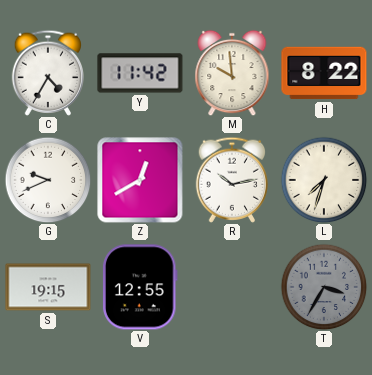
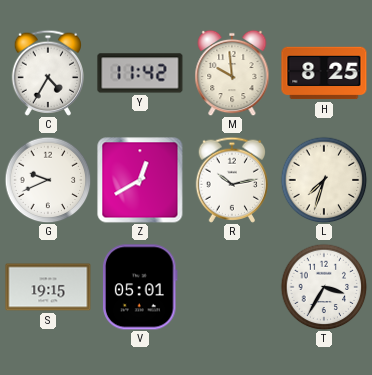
H: 8:22 -> 8:25 (324, 73)
V: 12:55 -> 05:01 (141, 287)
T dial: grey -> white (324, 287)
